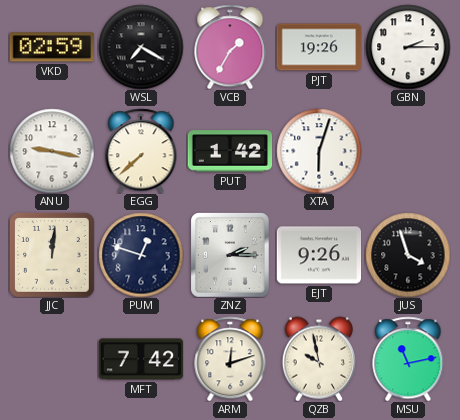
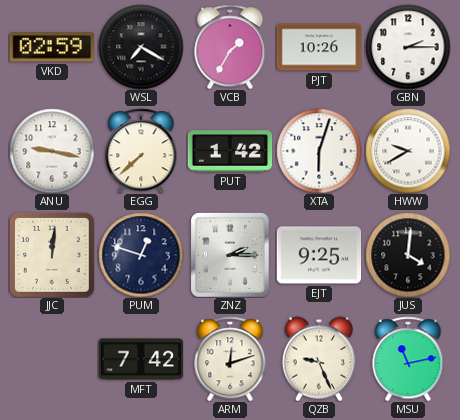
PJT: 19:26 -> 10:26 (319, 47)
HWW: none -> 9:40 (408, 151)
EJT: 9:26 -> 9:25 (319, 255)
JUS: 3:57 -> 4:01 (408, 255)
QZB: 9:58 -> 9:26 (318, 359)
